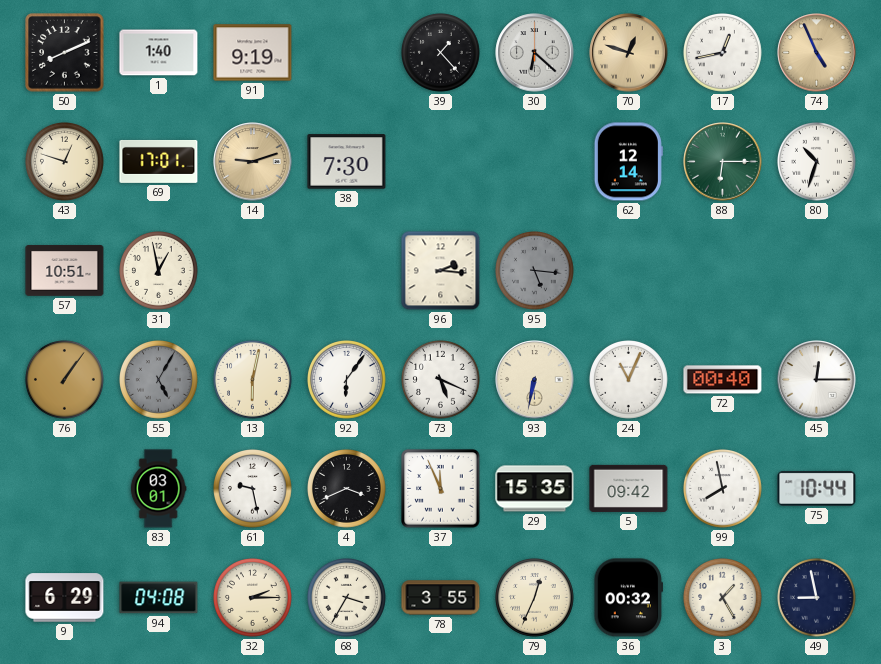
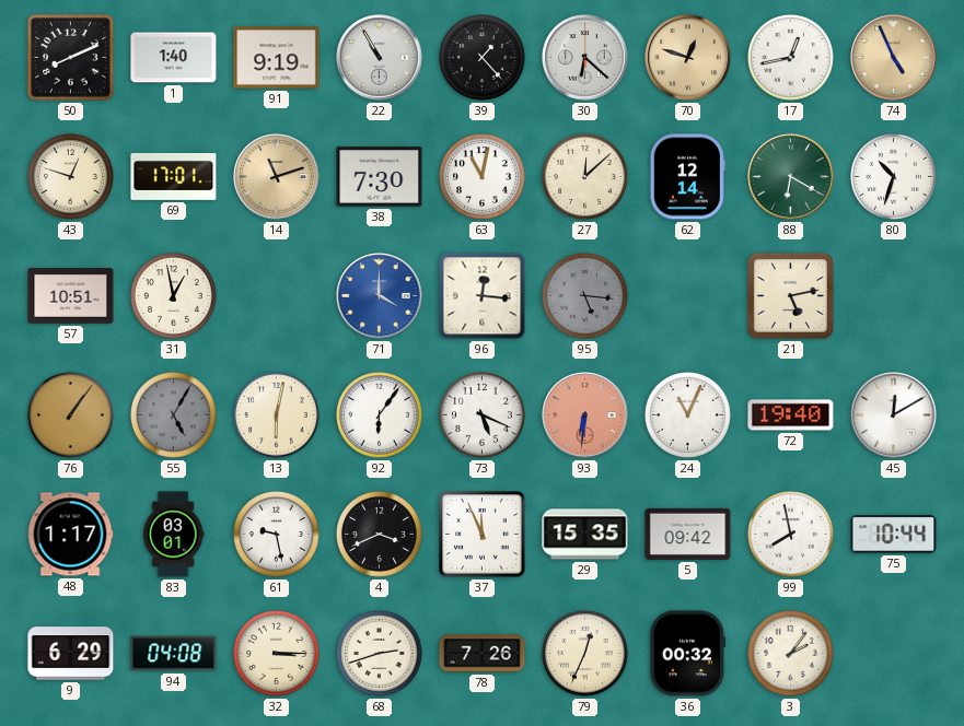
22: none -> 10:55 (380, 58)
14: 9:12 -> 11:12 (277, 177)
63: none -> 11:02 (483, 177)
27: none -> 12:08 (585, 177)
88: 6:15 -> 6:20 (791, 177)
71: none -> 4:00 (380, 296)
96: 2:16 -> 12:16 (483, 296)
21: none -> 5:13 (790, 295)
93: 6:32 -> 6:31 (585, 415)
93 dial: cream -> salmon (585, 415)
72: 00:40 -> 19:40 (791, 415)
45: 12:15 -> 12:10 (894, 415)
48: none -> 1:17 (70, 535)
32: 2:15 -> 3:15 (277, 654)
68: 3:35 -> 2:42 (380, 654)
78: 3:55 -> 7:26 (483, 654)
3: 1:25 -> 2:06 (791, 654)
49: 8:58 -> none (817, 598)
